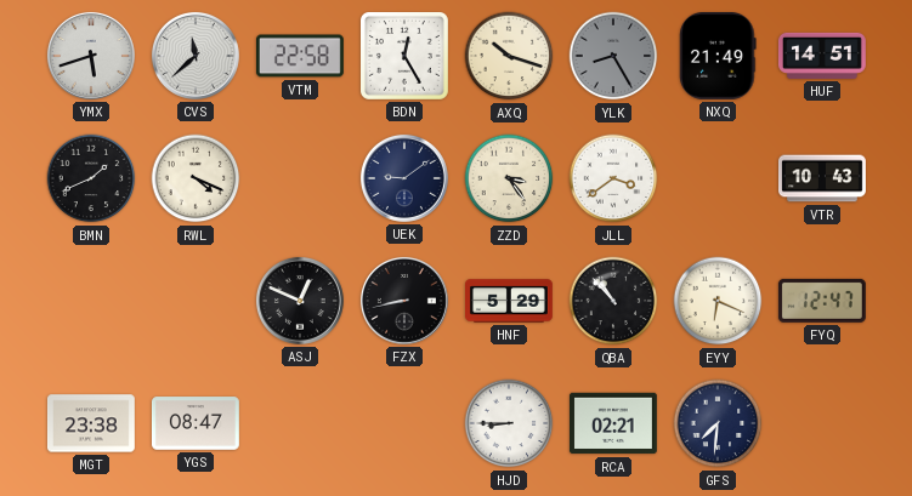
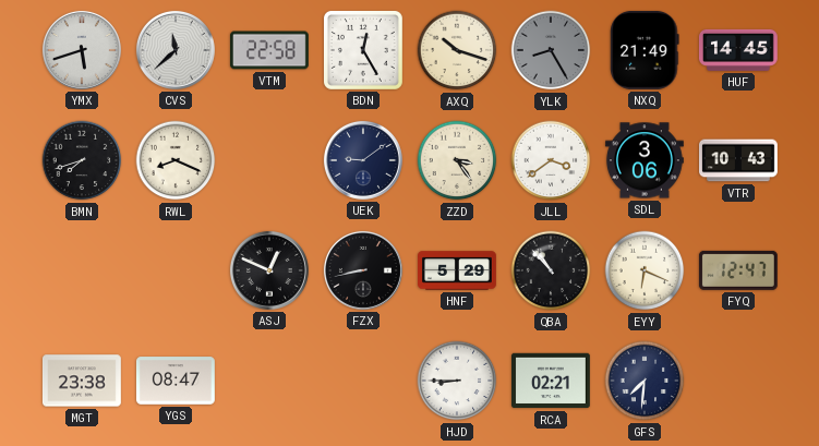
HUF: 14:51 -> 14:45 (738, 50)
BMN: 1:41 -> 7:42 (82, 160)
RWL: 4:19 -> 8:19 (176, 160)
SDL: none -> 3:06 (645, 160)
